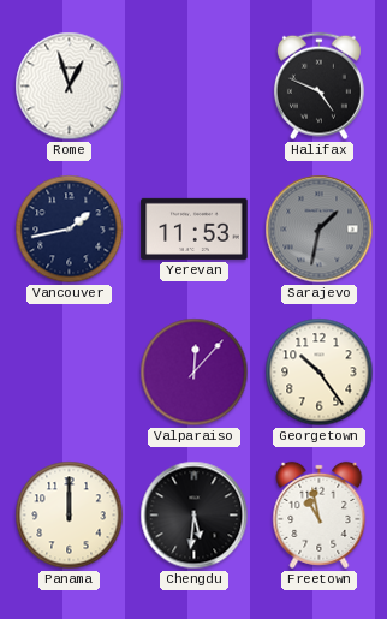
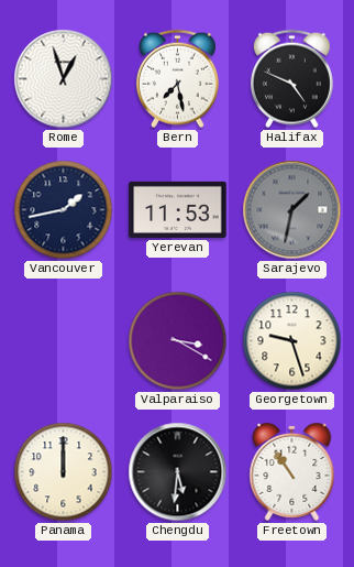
Bern: none -> 7:28 (177, 79)
Valparaiso: 12:07 -> 3:20 (178, 341)
Georgetown: 10:24 -> 9:27 (292, 341)
Freetown: 10:58 -> 10:54 (292, 471)
